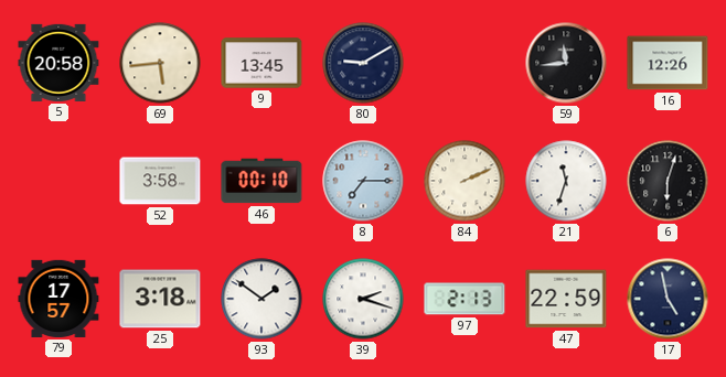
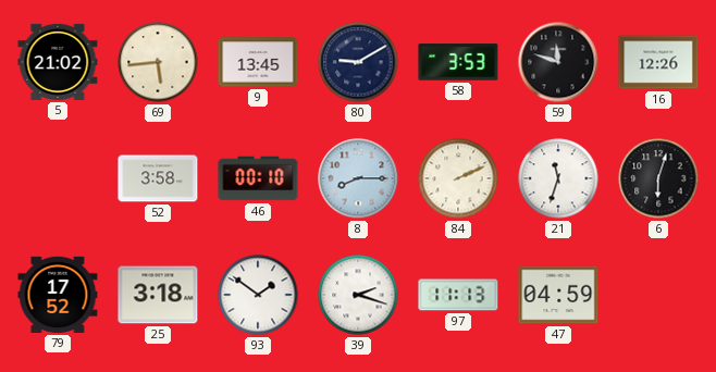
5: 20:58 -> 21:02 (58, 62)
58: none -> 3:53 (458, 62)
59: 11:44 -> 11:48 (558, 62)
8: 7:15 -> 8:15 (358, 178)
79: 17:57 -> 17:52 (58, 295)
97: 2:13 -> 11:13 (458, 295)
47: 22:59 -> 04:59 (558, 295)
17: 4:58 -> none (668, 299)
